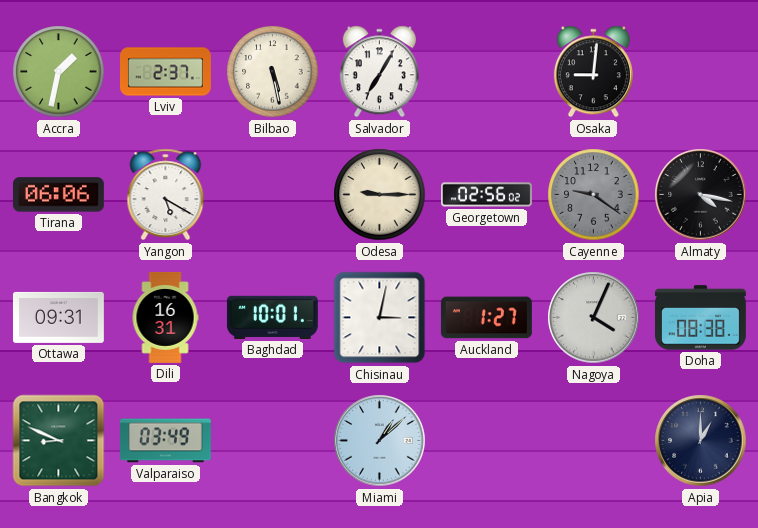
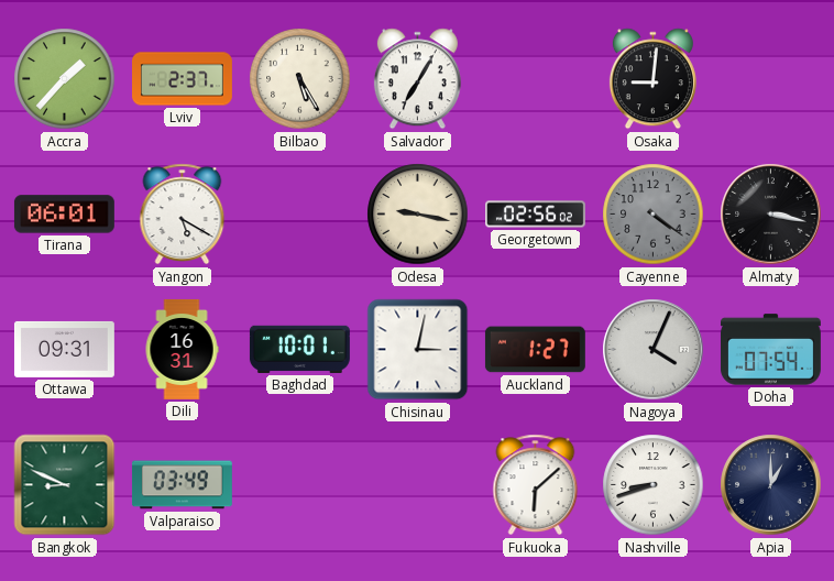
Accra: 1:32 -> 1:37 (65, 79)
Bilbao: 5:28 -> 5:25 (300, 79)
Tirana: 06:06 -> 06:01 (64, 215)
Odesa: 9:15 -> 9:17 (418, 215)
Cayenne: 9:21 -> 4:21 (654, 215)
Almaty: 4:17 -> 3:17 (771, 215)
Doha: 08:38 -> 07:54 (770, 350)
Miami: 1:08 -> none (380, 441)
Fukuoka: none -> 6:08 (536, 485)
Nashville: none -> 8:42 (654, 485)
